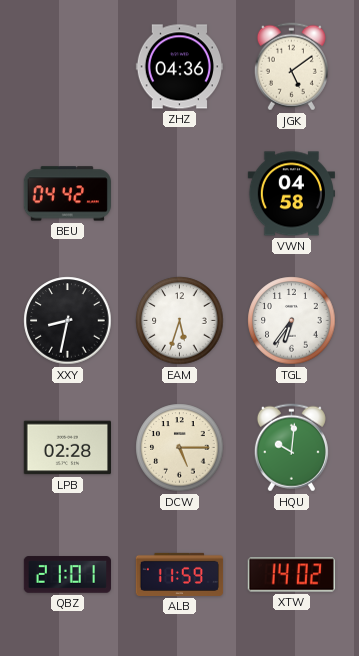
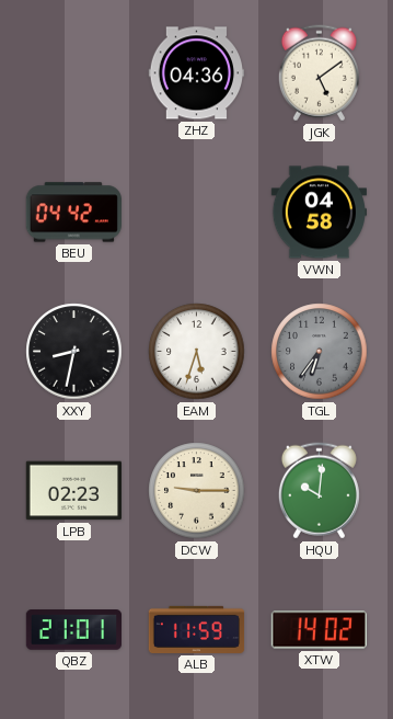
TGL dial: white -> grey (320, 352)
LPB: 02:28 -> 02:23 (73, 491)
DCW: 5:15 -> 9:15 (197, 491)
